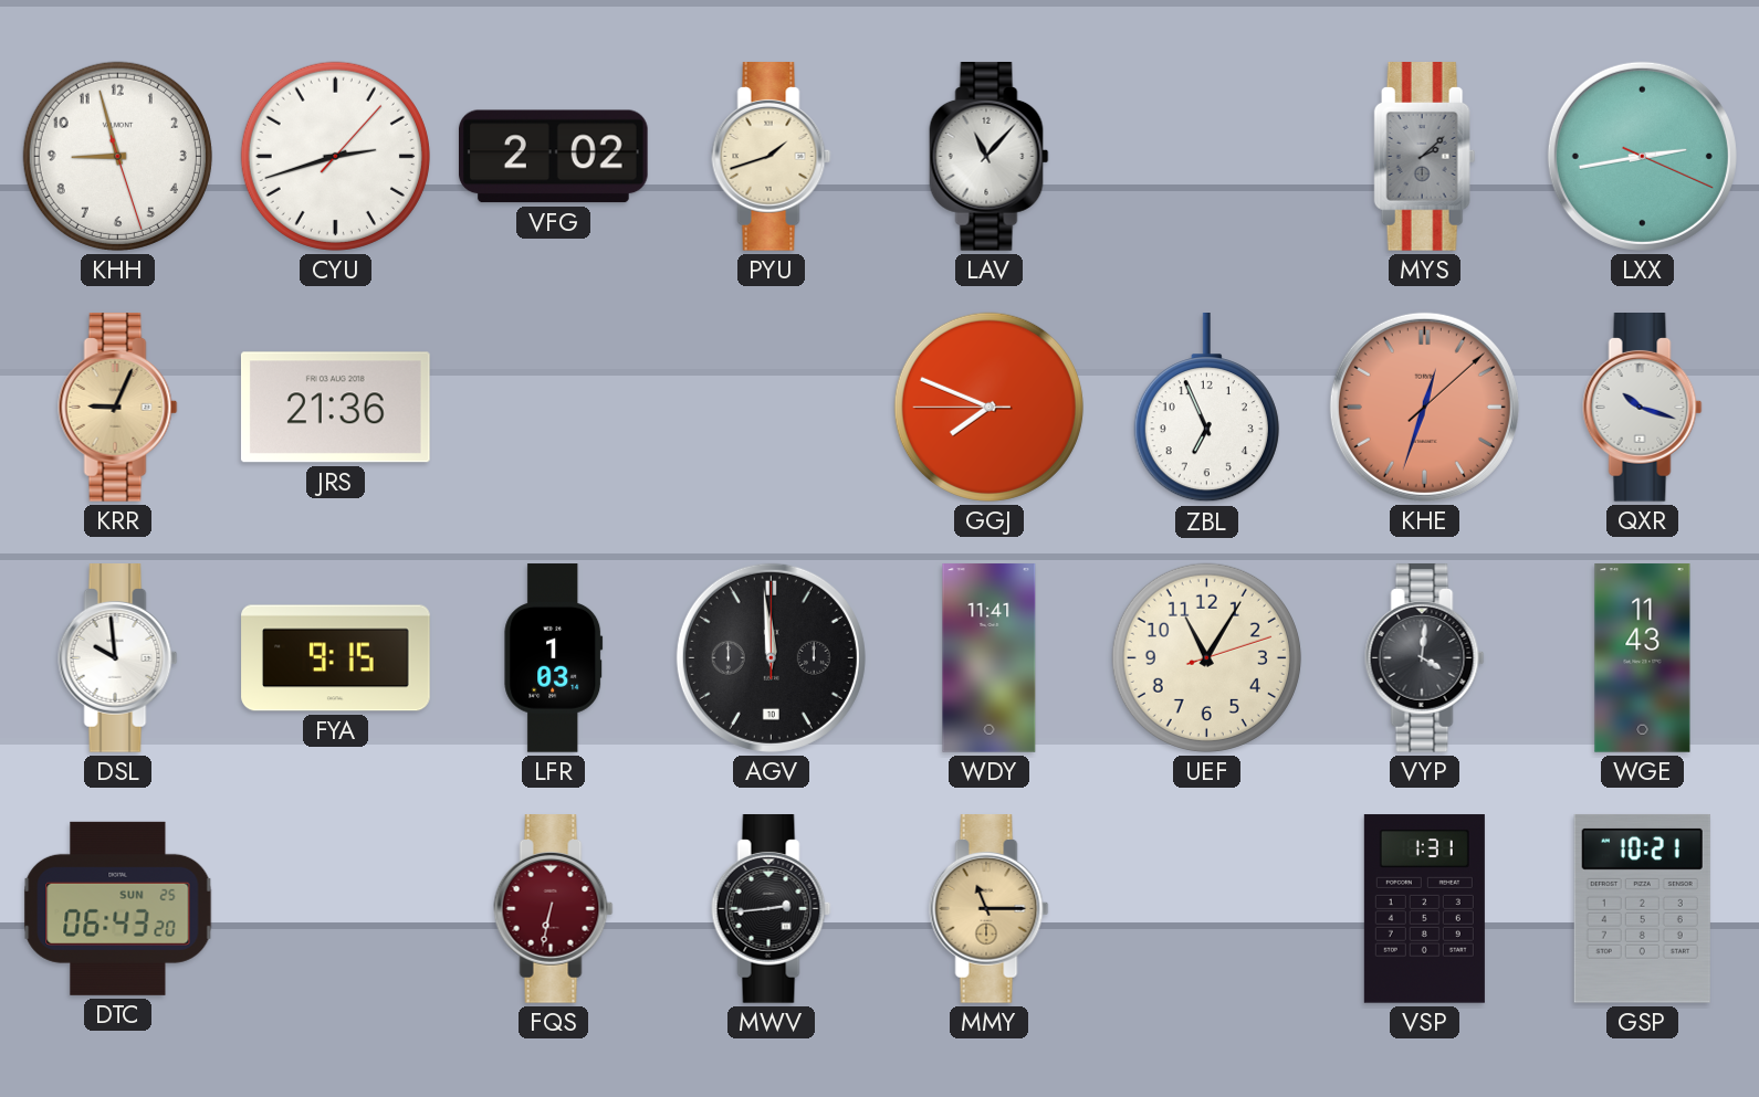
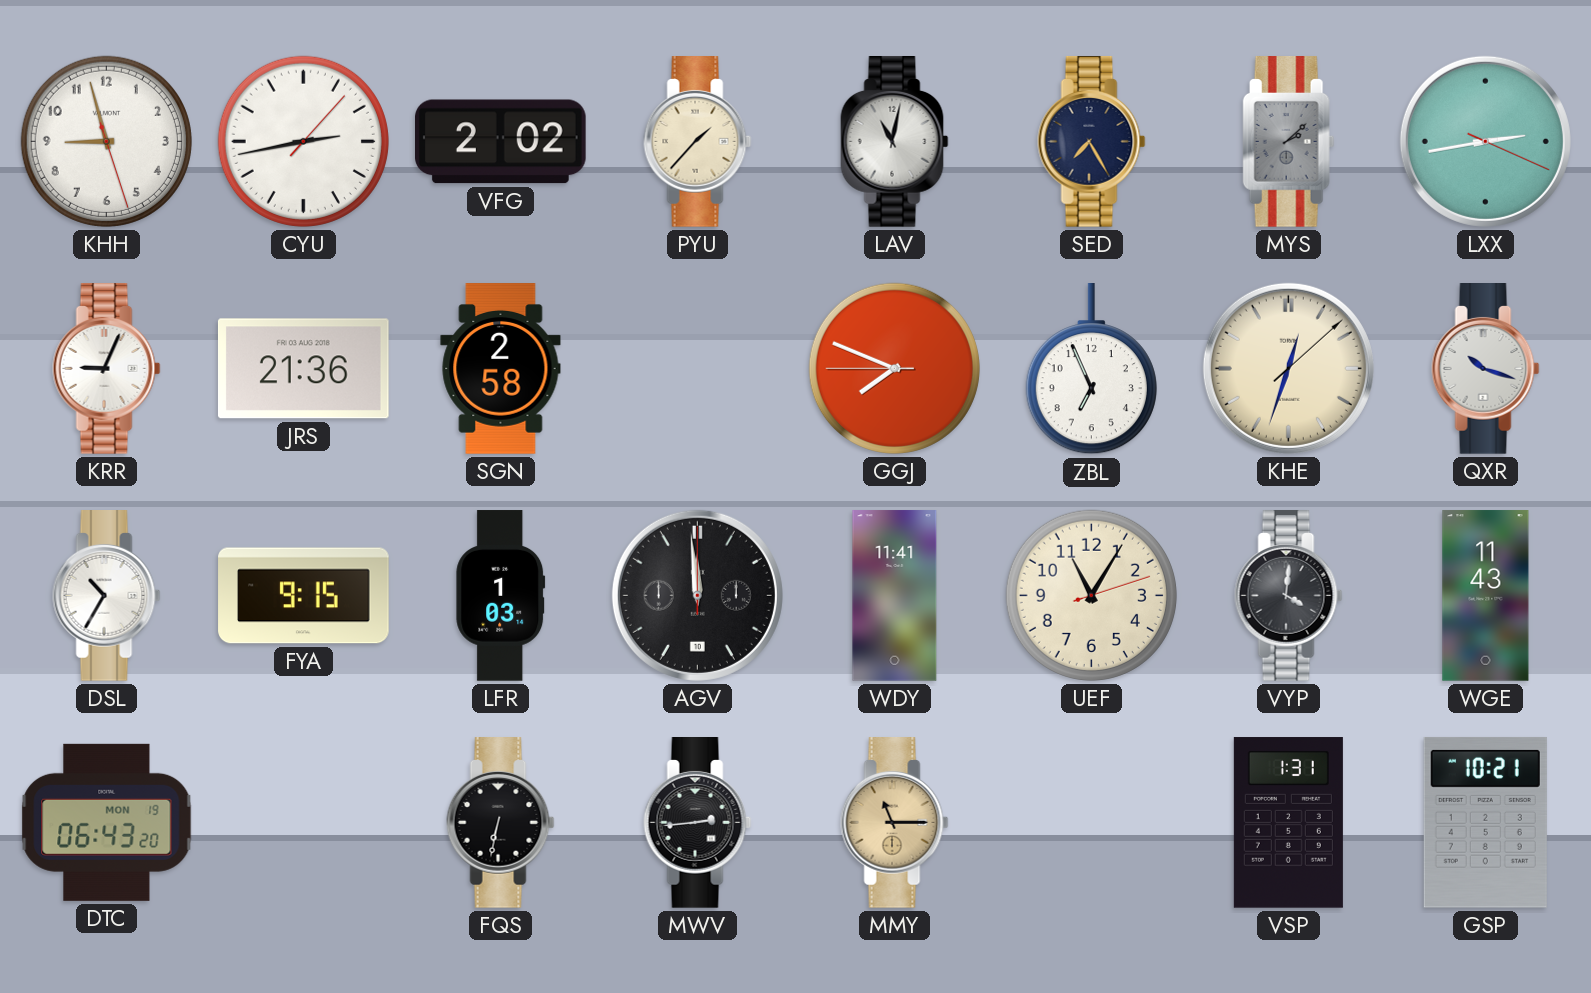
CYU: 2:42 -> 2:43 (303, 141)
PYU: 1:42 -> 1:37 (698, 142)
LAV: 11:07 -> 11:02 (895, 142)
SED: none -> 7:25 (1092, 142)
KRR dial: champagne -> white (107, 369)
SGN: none -> 2:58 (501, 369)
KHE dial: salmon -> cream (1288, 368)
DSL: 9:59 -> 10:35 (107, 596)
DTC date: SUN 25 -> MON 19 (107, 822)
FQS dial: burgundy -> black (501, 823)
